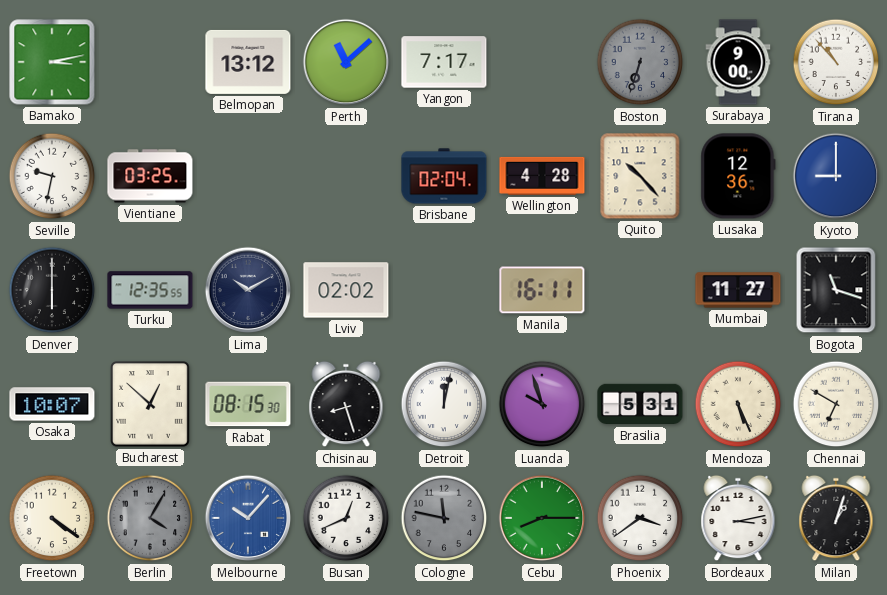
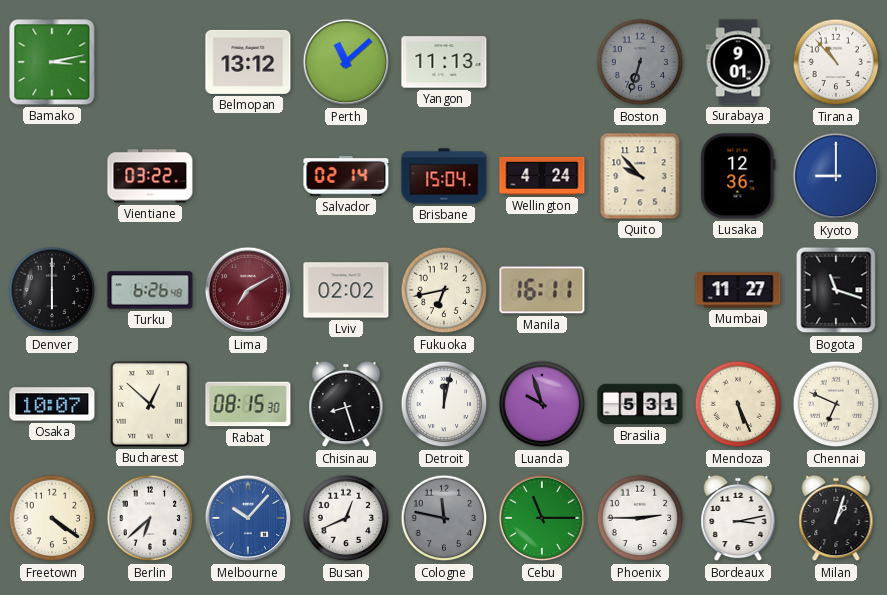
Yangon: 7:17 -> 11:13 (444, 62)
Surabaya: 9:00 -> 9:01 (738, 62)
Seville: 9:32 -> none (52, 176)
Vientiane: 03:25 -> 03:22 (150, 176)
Salvador: none -> 02:14 (346, 176)
Brisbane: 02:04 -> 15:04 (444, 176)
Wellington: 4:28 -> 4:24 (542, 176)
Quito: 10:23 -> 9:53 (640, 176)
Turku: 12:35 -> 6:26 (150, 290)
Lima: 10:10 -> 7:10 (248, 290)
Lima dial: navy -> burgundy (248, 290)
Fukuoka: none -> 6:43 (444, 290)
Chennai: 6:50 -> 6:49 (836, 404)
Berlin: 4:05 -> 6:38 (150, 518)
Berlin dial: grey -> white (150, 518)
Cebu: 8:15 -> 11:15 (542, 518)
Phoenix: 3:39 -> 2:45 (640, 518)
